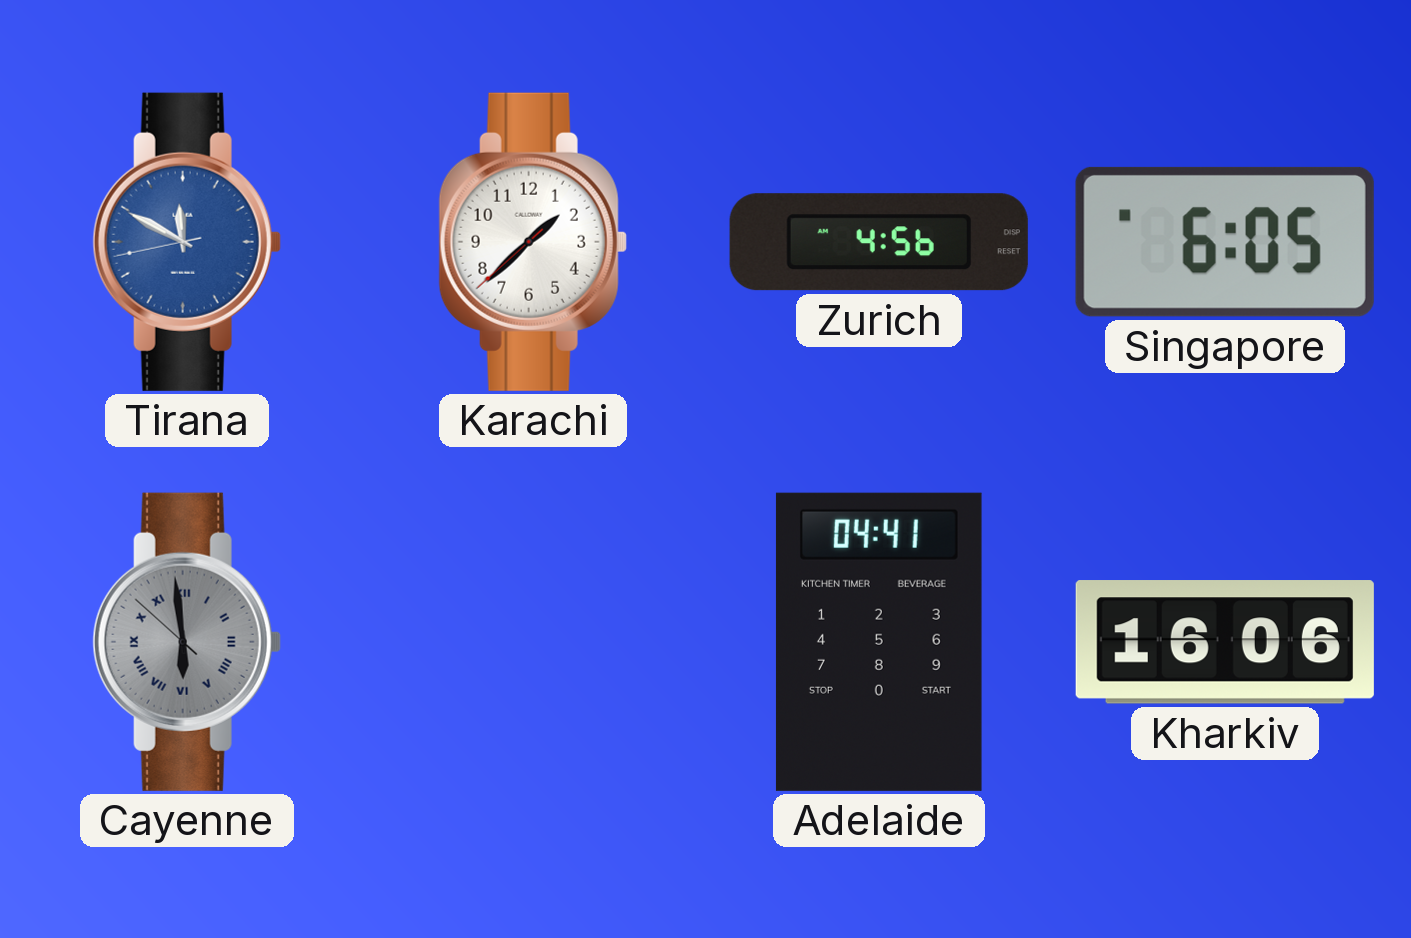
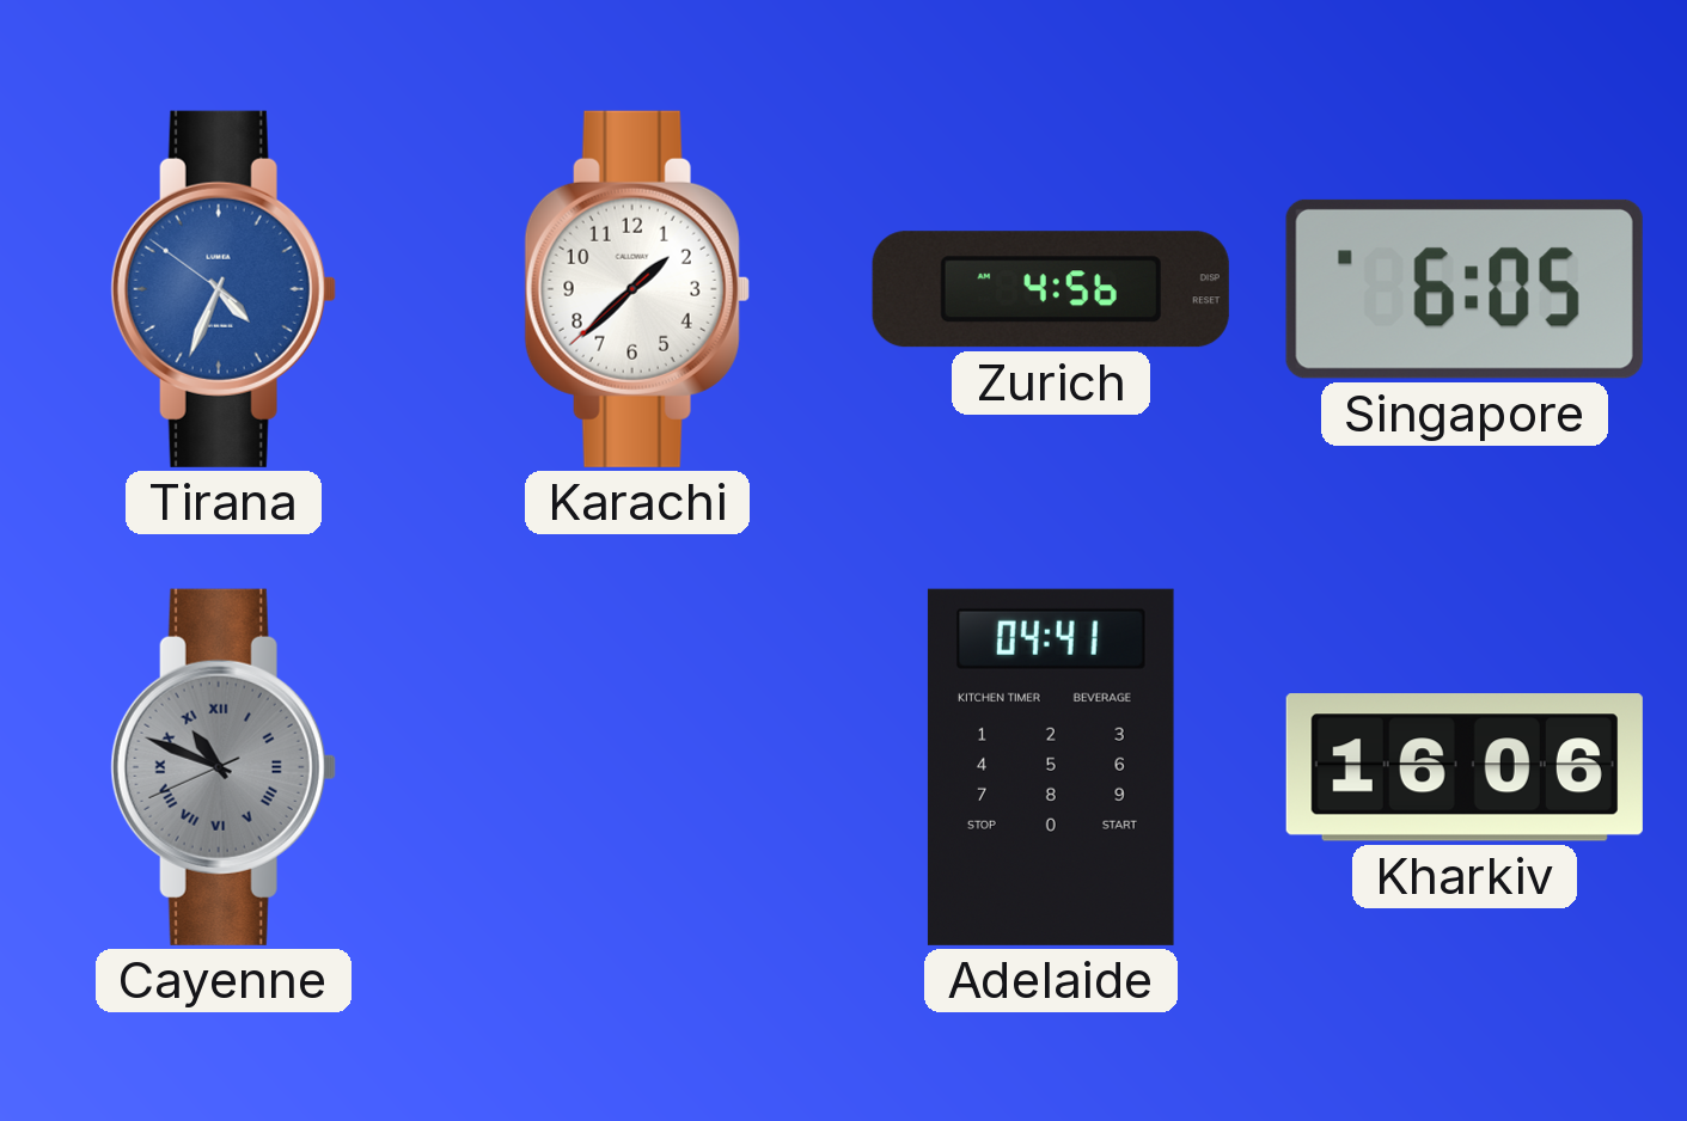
Tirana: 11:49 -> 4:33 (224, 289)
Cayenne: 5:58 -> 10:48 (224, 767)
